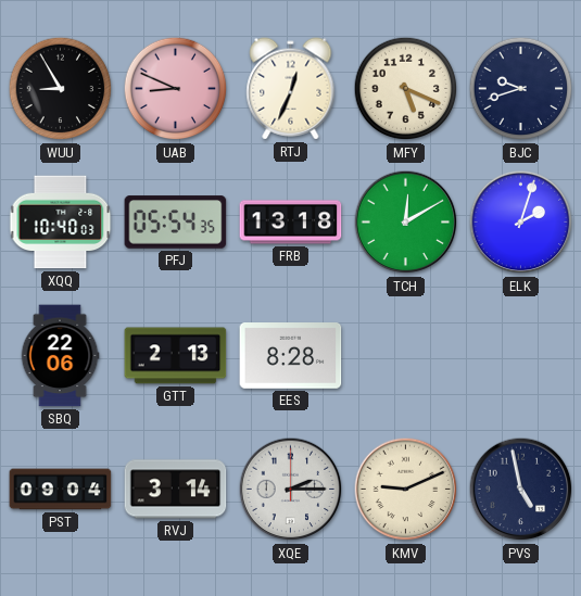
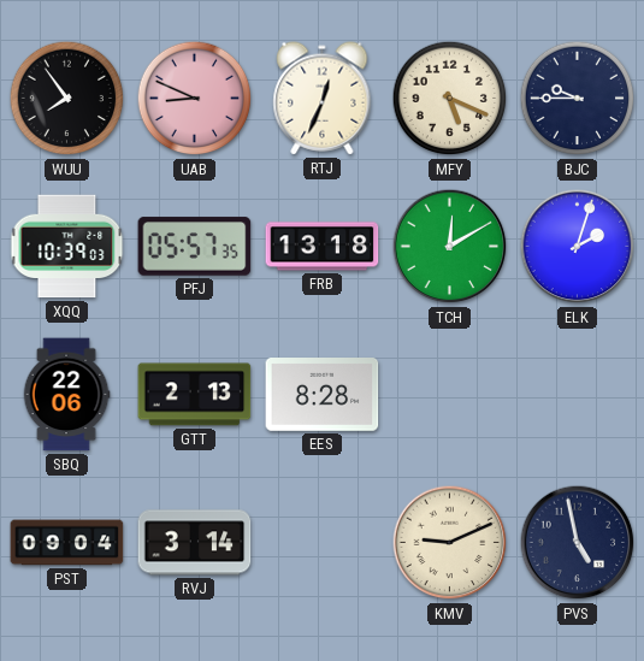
WUU: 8:55 -> 7:54 (67, 99)
BJC: 9:42 -> 9:45 (578, 99)
XQQ: 10:40 -> 10:39 (67, 247)
PFJ: 05:54 -> 05:57 (195, 247)
XQE: 2:15 -> none (291, 490)
